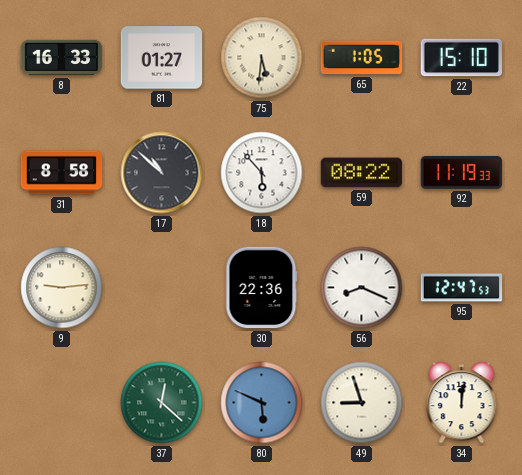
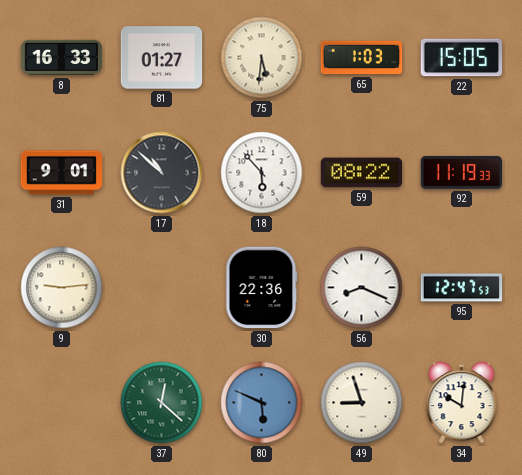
65: 1:05 -> 1:03 (362, 58)
22: 15:10 -> 15:05 (462, 58)
31: 8:58 -> 9:01 (62, 173)
34: 12:01 -> 10:01 (462, 403)
